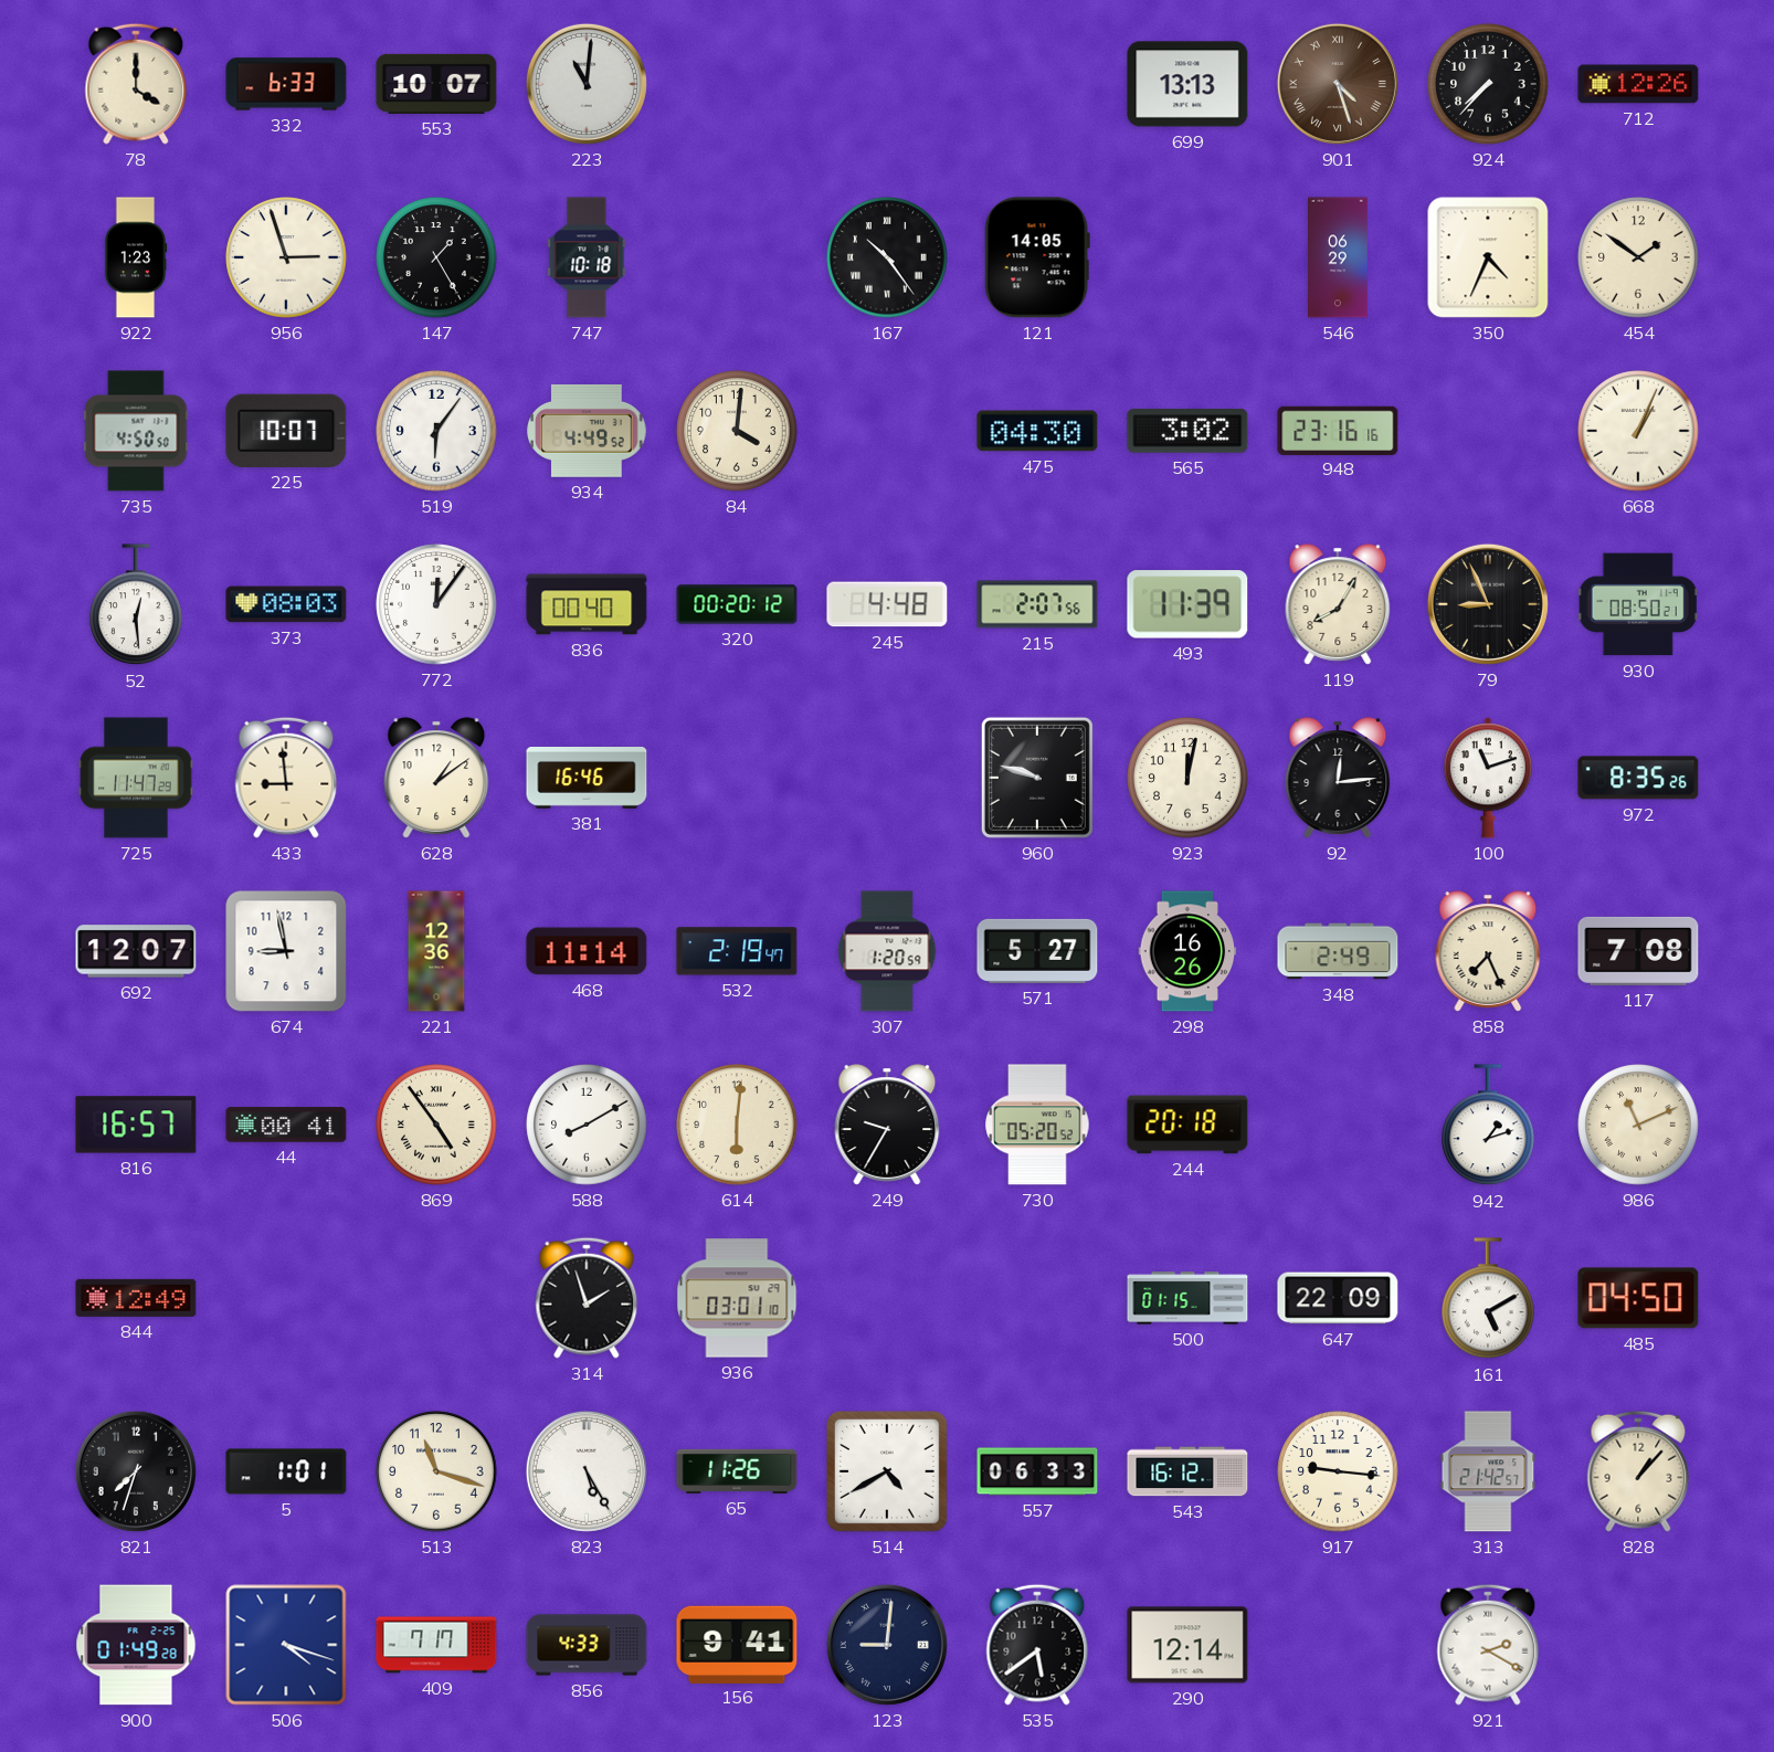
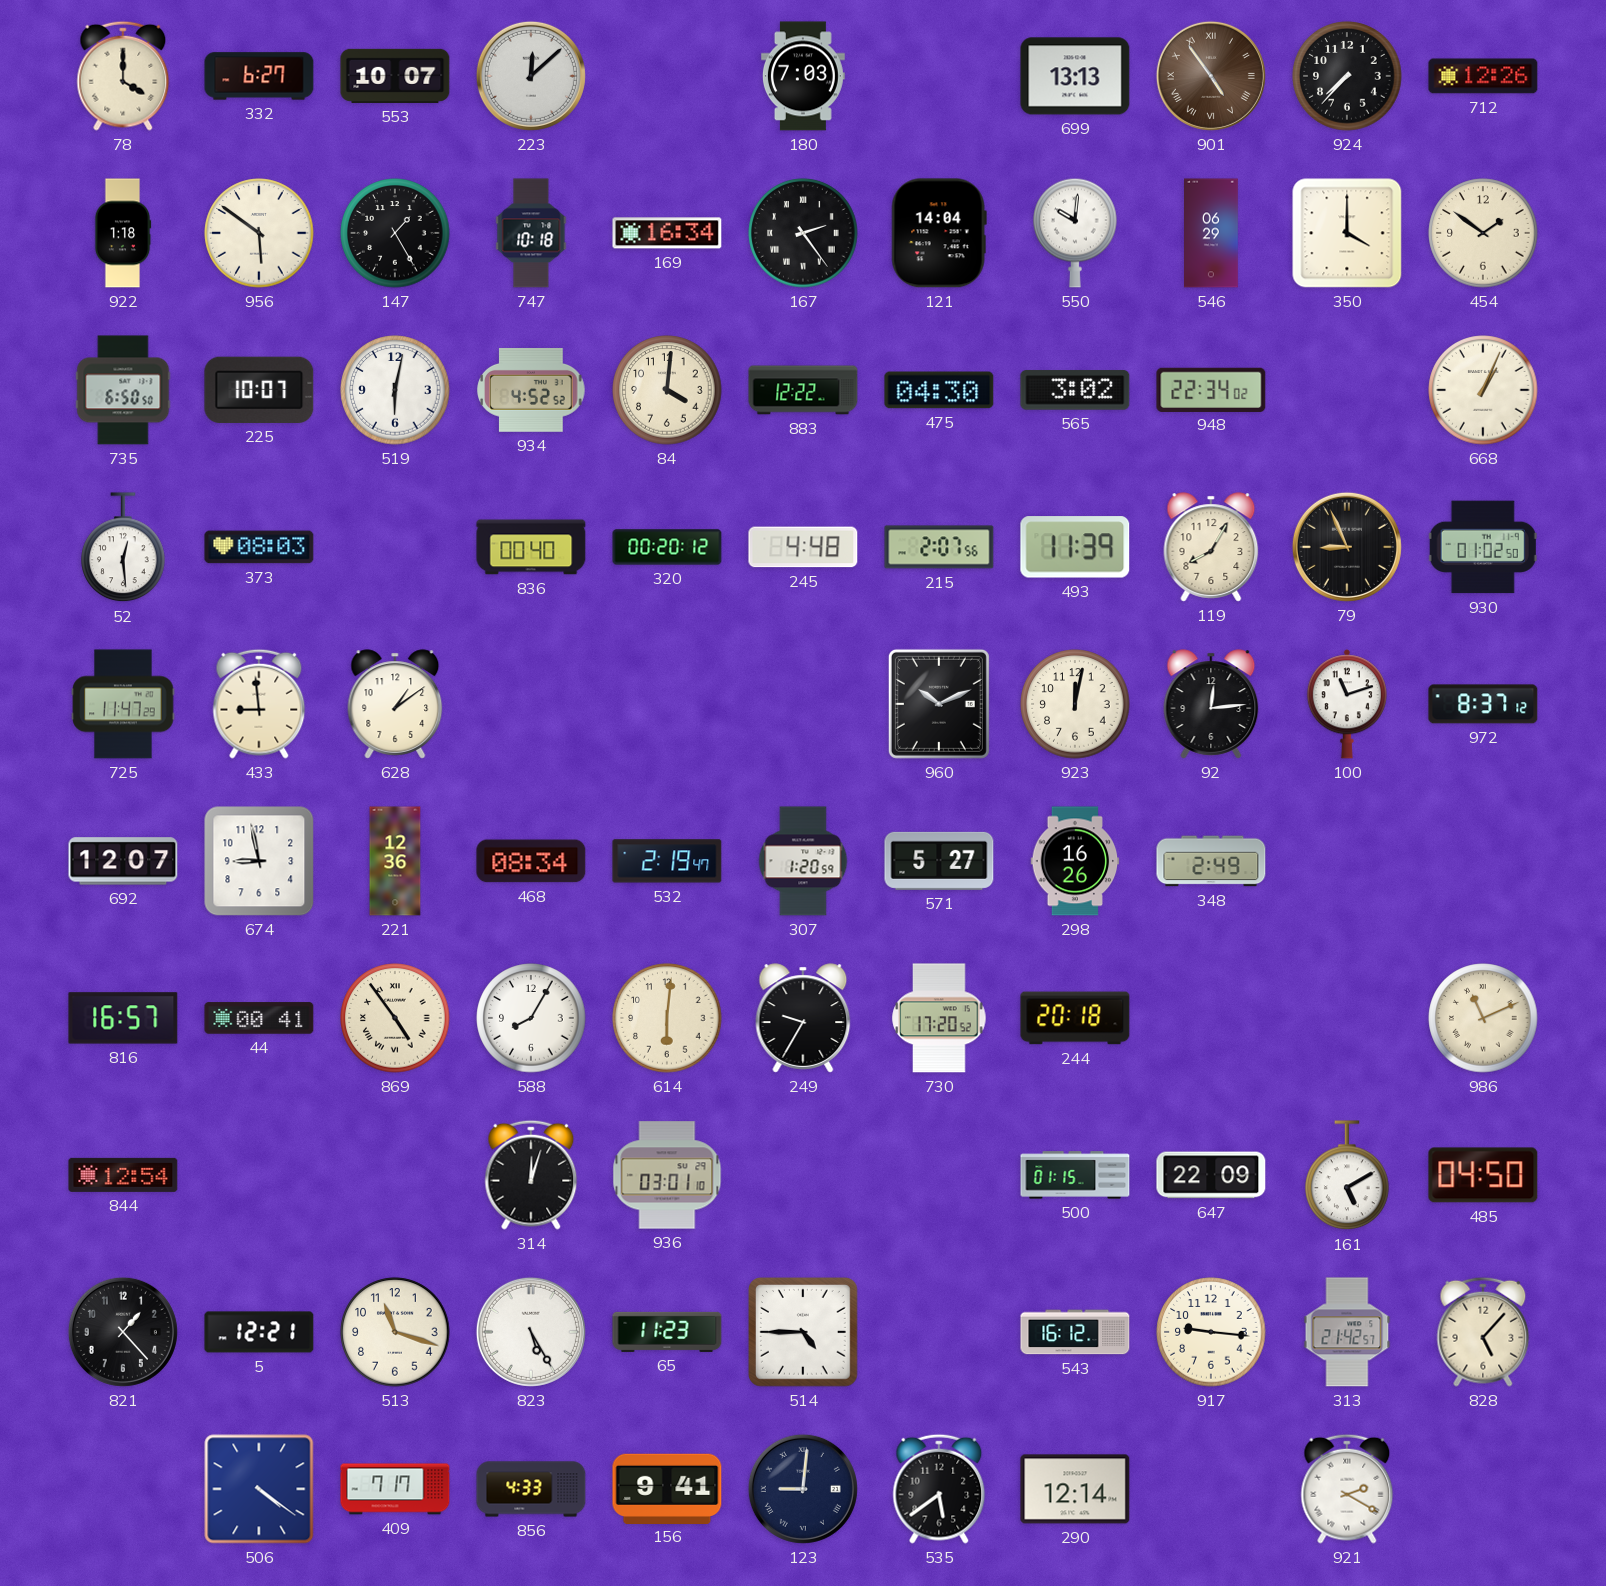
332: 6:33 -> 6:27 (259, 76)
223: 11:01 -> 12:08 (531, 76)
180: none -> 7:03 (803, 76)
901: 4:27 -> 4:54 (1211, 76)
922: 1:23 -> 1:18 (123, 233)
956: 2:57 -> 5:51 (259, 233)
169: none -> 16:34 (667, 233)
167: 10:24 -> 2:24 (803, 233)
121: 14:05 -> 14:04 (939, 233)
550: none -> 10:01 (1075, 233)
350: 4:34 -> 4:00 (1347, 233)
735: 4:50 -> 6:50 (123, 390)
519: 6:06 -> 6:02 (395, 390)
934: 4:49 -> 4:52 (531, 390)
883: none -> 12:22 (803, 390)
948: 23:16 -> 22:34 (1211, 389)
772: 12:06 -> none (436, 604)
930: 08:50 -> 01:02 (1483, 547)
381: 16:46 -> none (587, 779)
960: 9:48 -> 10:11 (939, 704)
972: 8:35 -> 8:37 (1483, 704)
468: 11:14 -> 08:34 (531, 861)
858: 7:26 -> none (1488, 951)
117: 7:08 -> none (1638, 951)
588: 8:10 -> 8:05 (531, 1018)
730: 05:20 -> 17:20 (939, 1018)
942: 1:12 -> none (1488, 1126)
844: 12:49 -> 12:54 (123, 1175)
314: 1:57 -> 12:03 (531, 1175)
821: 7:33 -> 1:23 (123, 1332)
5: 1:01 -> 12:21 (259, 1332)
65: 11:26 -> 11:23 (667, 1332)
514: 4:40 -> 4:45 (804, 1333)
557: 06:33 -> none (1037, 1471)
828: 1:07 -> 5:07 (1483, 1332)
900: 01:49 -> none (136, 1645)
506: 4:18 -> 4:21 (259, 1489)
